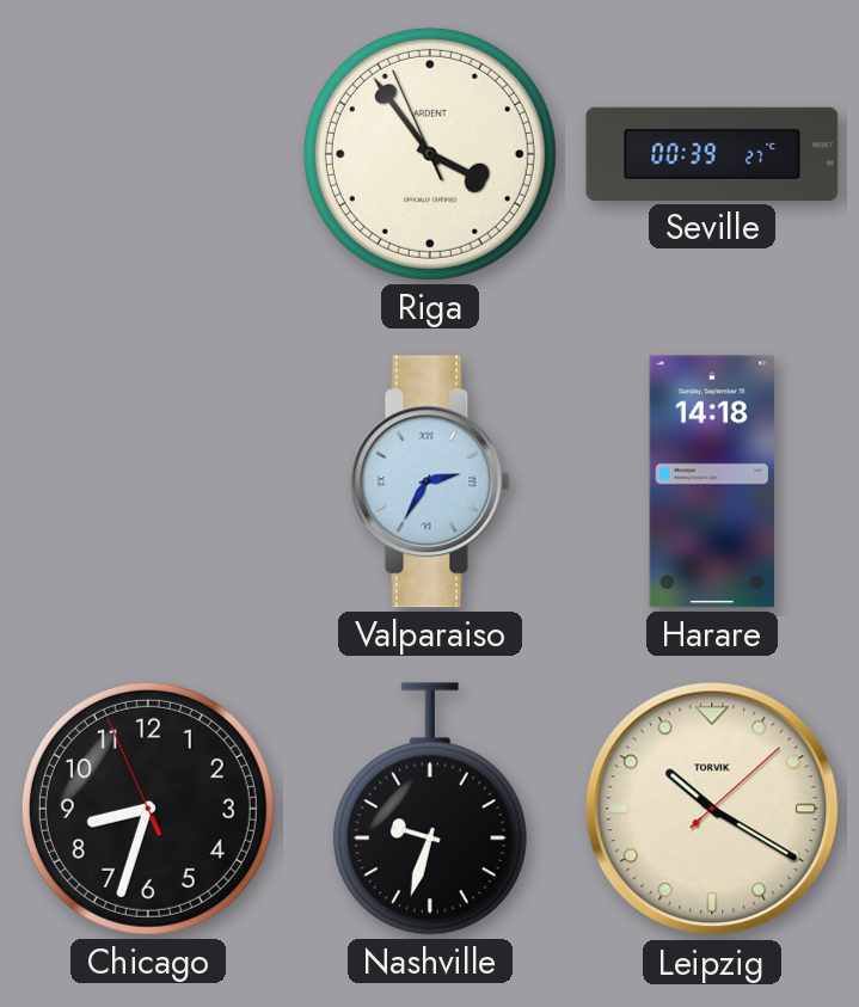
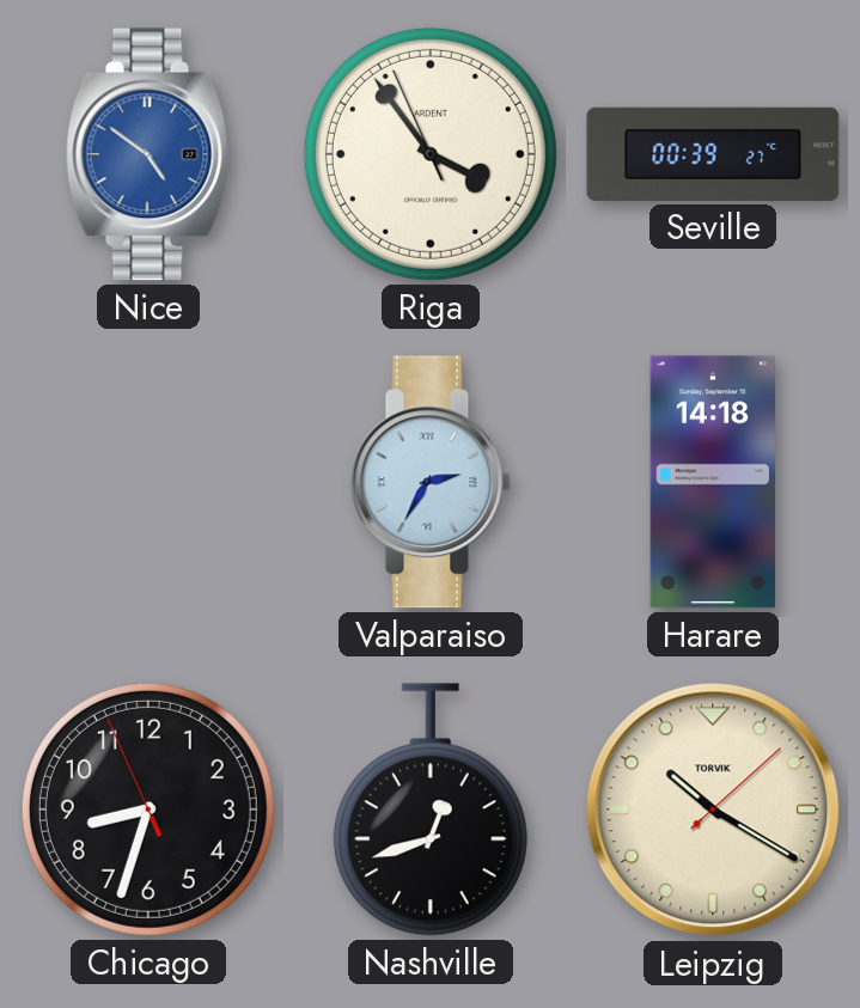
Nice: none -> 4:51 (148, 154)
Nashville: 9:33 -> 12:42 (431, 810)
